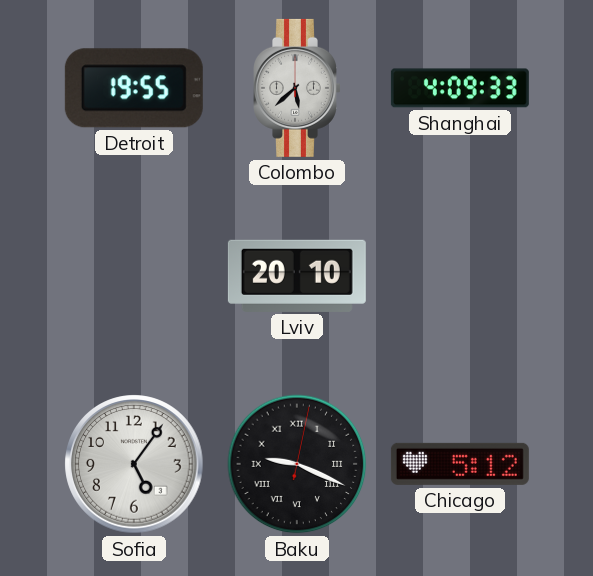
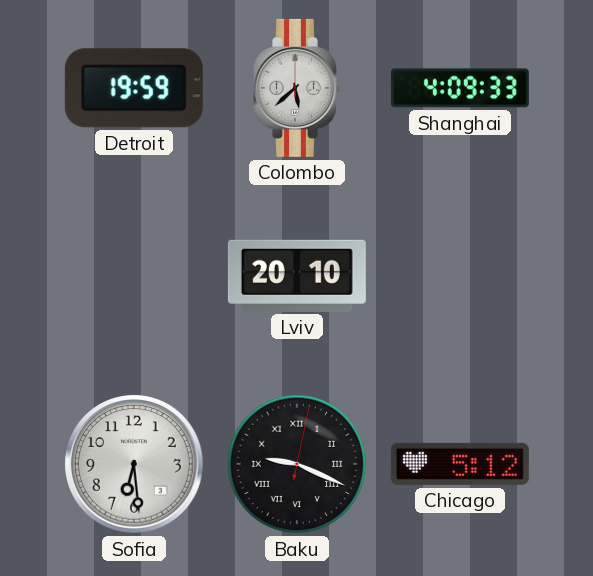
Detroit: 19:55 -> 19:59 (134, 88)
Sofia: 5:06 -> 6:29 (134, 464)
